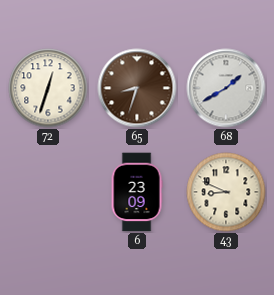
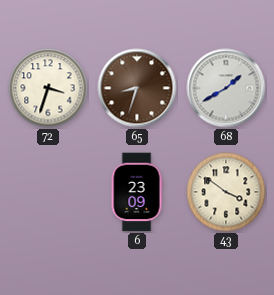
72: 12:33 -> 3:33 (48, 88)
43: 8:49 -> 3:51 (226, 192)
